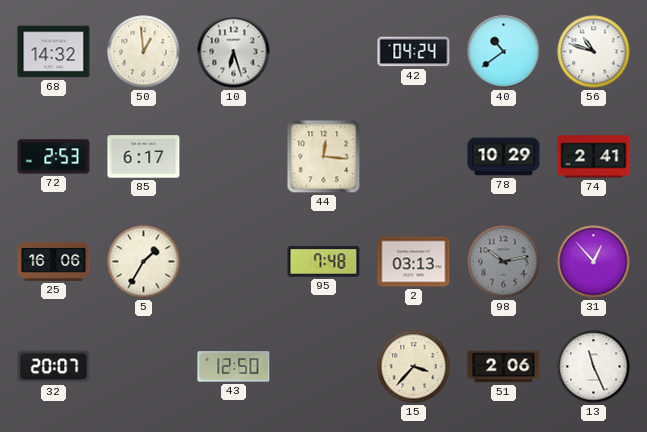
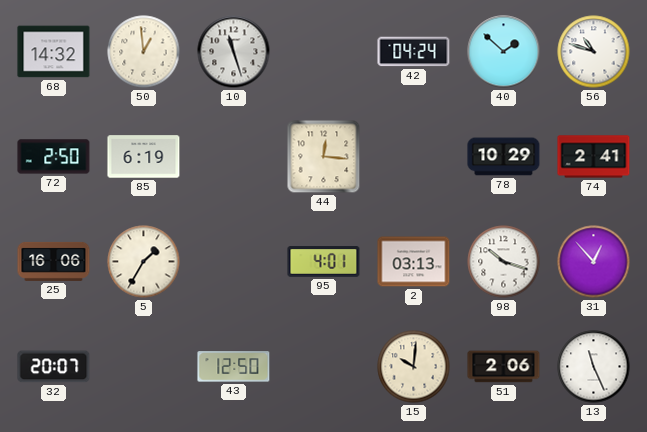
10: 6:27 -> 11:27 (234, 52)
40: 10:39 -> 1:52 (504, 52)
72: 2:53 -> 2:50 (54, 157)
85: 6:17 -> 6:19 (144, 157)
95: 7:48 -> 4:01 (324, 262)
98: 10:13 -> 10:18 (504, 262)
98 dial: grey -> white (504, 262)
15: 3:37 -> 10:01 (414, 367)
